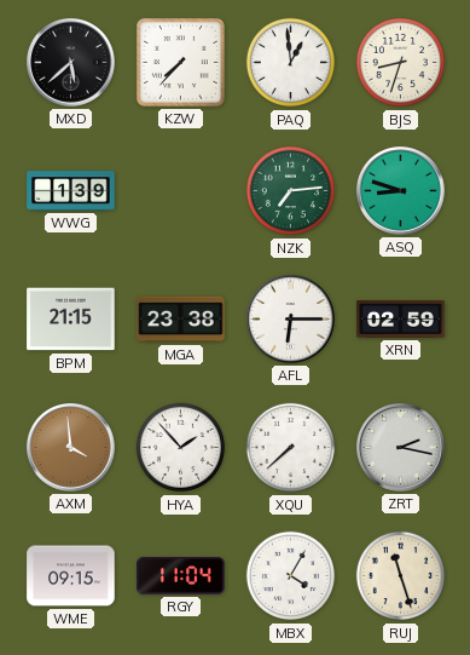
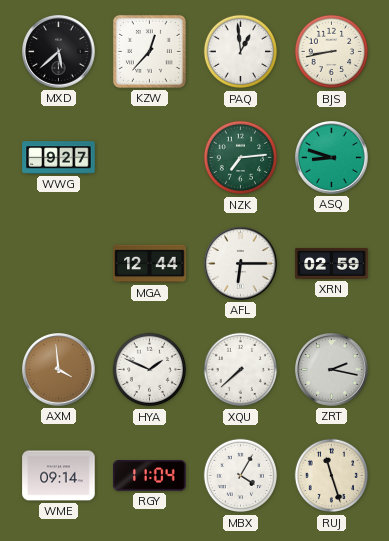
KZW: 7:37 -> 12:37 (149, 51)
BJS: 8:33 -> 8:43 (332, 52)
WWG: 1:39 -> 9:27 (59, 158)
BPM: 21:15 -> none (71, 320)
MGA: 23:38 -> 12:44 (150, 264)
HYA: 1:53 -> 1:49 (150, 370)
WME: 09:15 -> 09:14 (59, 476)
